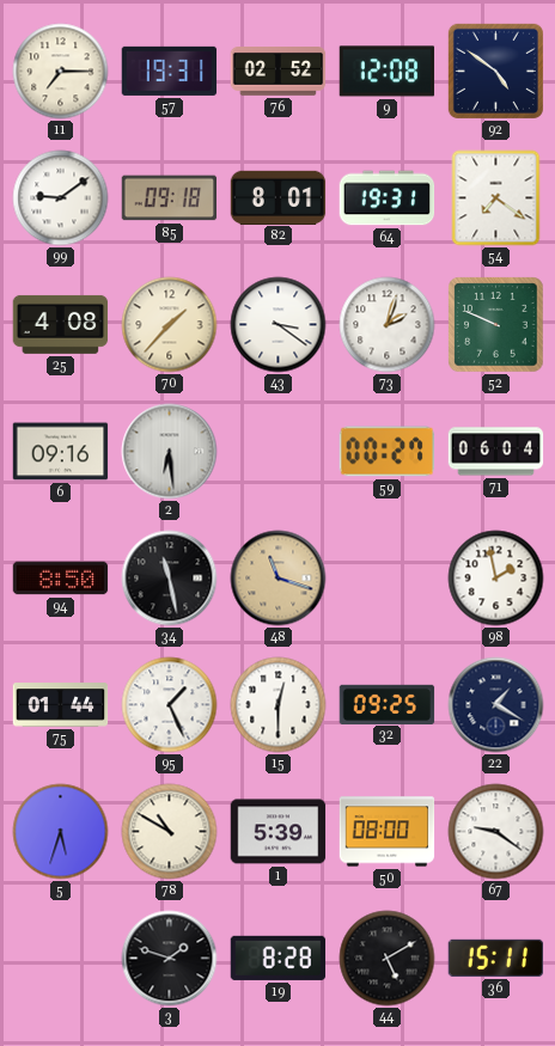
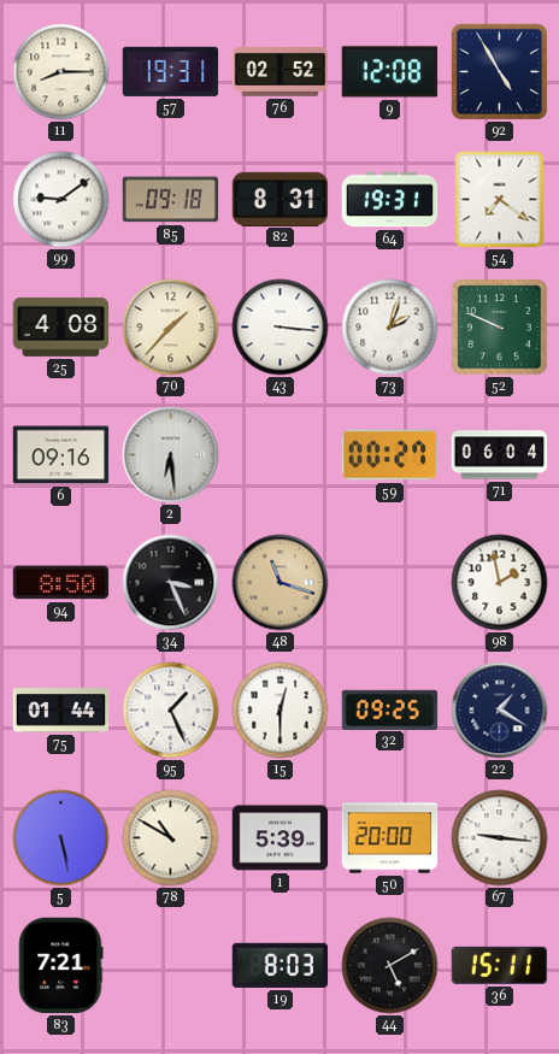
11: 7:15 -> 8:15 (61, 72)
92: 4:51 -> 4:55 (499, 71)
82: 8:01 -> 8:31 (281, 199)
43: 3:21 -> 3:16 (281, 328)
34: 11:28 -> 3:26 (171, 583)
5: 5:33 -> 5:28 (61, 838)
50: 08:00 -> 20:00 (390, 838)
67: 9:21 -> 9:16 (500, 838)
83: none -> 7:21 (61, 966)
3: 1:48 -> none (170, 959)
19: 8:28 -> 8:03 (281, 965)
